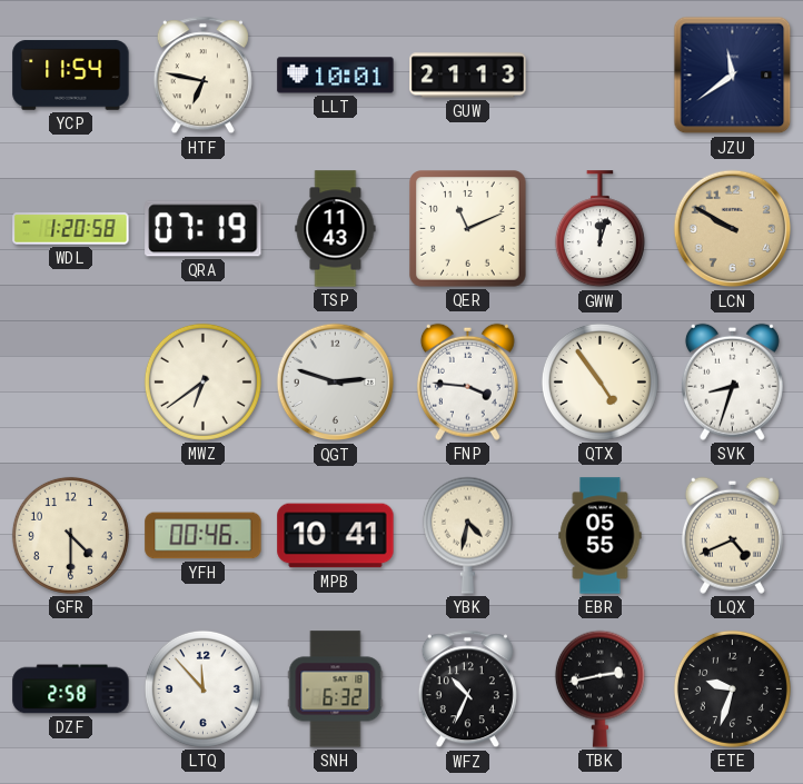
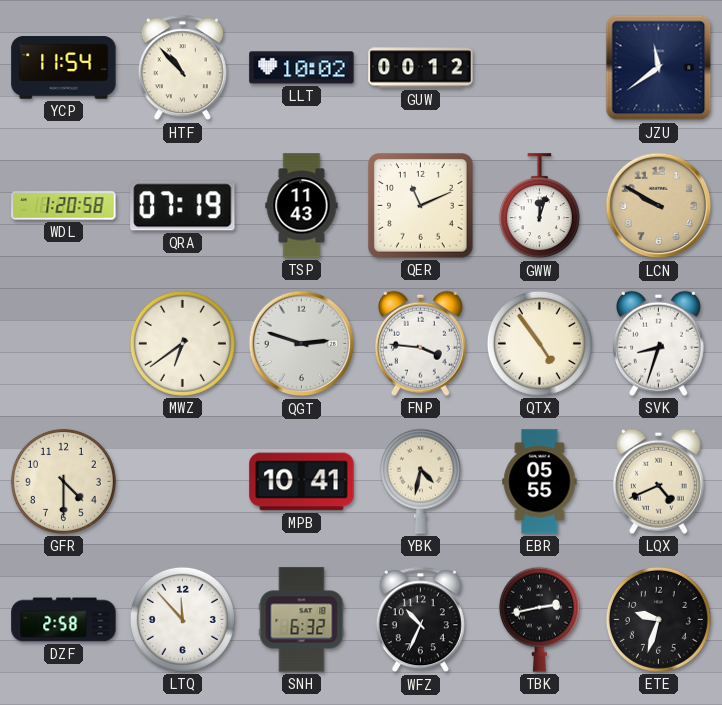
HTF: 6:47 -> 10:53 (182, 68)
LLT: 10:01 -> 10:02 (302, 68)
GUW: 21:13 -> 00:12 (421, 68)
YFH: 00:46 -> none (204, 536)
